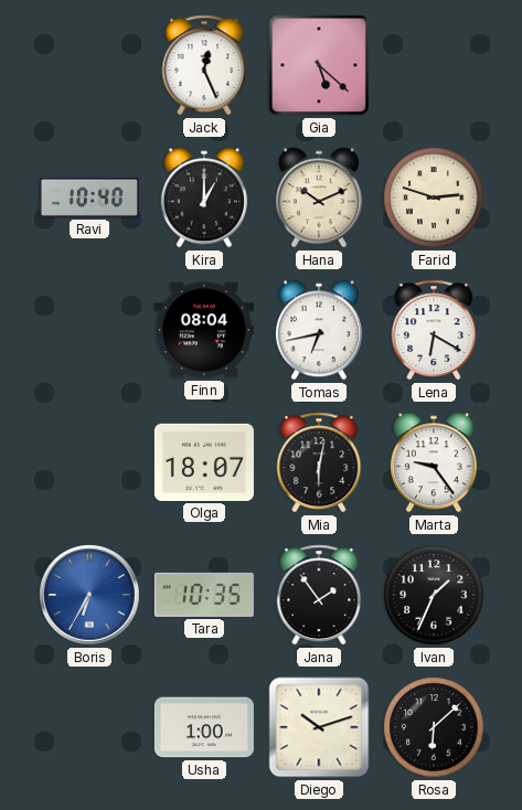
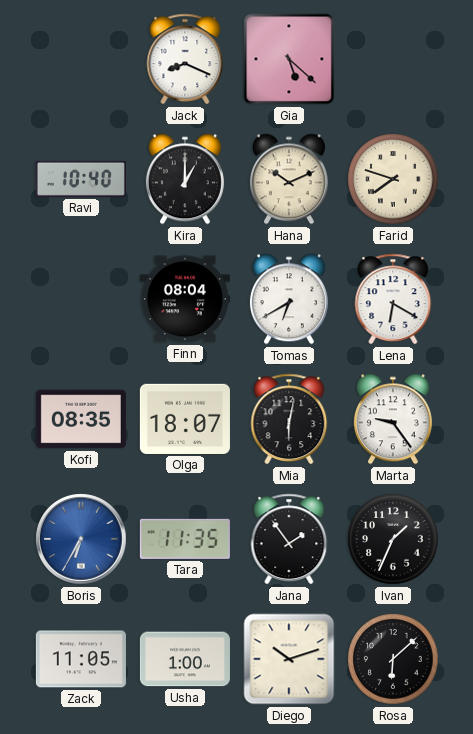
Jack: 12:26 -> 8:19 (185, 59)
Farid: 2:48 -> 7:48 (393, 179)
Tomas: 6:43 -> 6:40 (289, 299)
Kofi: none -> 08:35 (81, 419)
Tara: 10:35 -> 11:35 (185, 539)
Zack: none -> 11:05 (81, 659)
